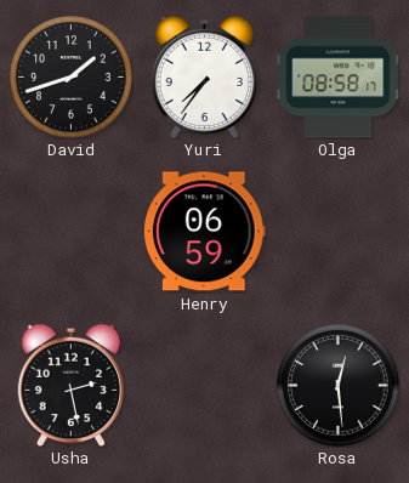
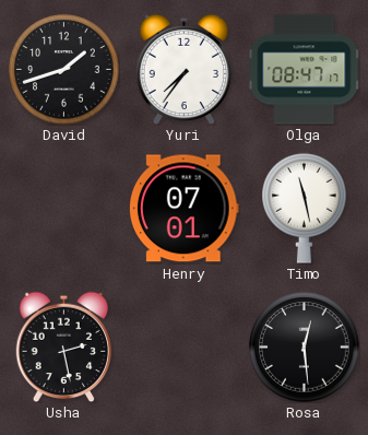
Olga: 08:58 -> 08:47 (305, 70)
Henry: 06:59 -> 07:01 (183, 209)
Timo: none -> 11:28 (305, 208)
